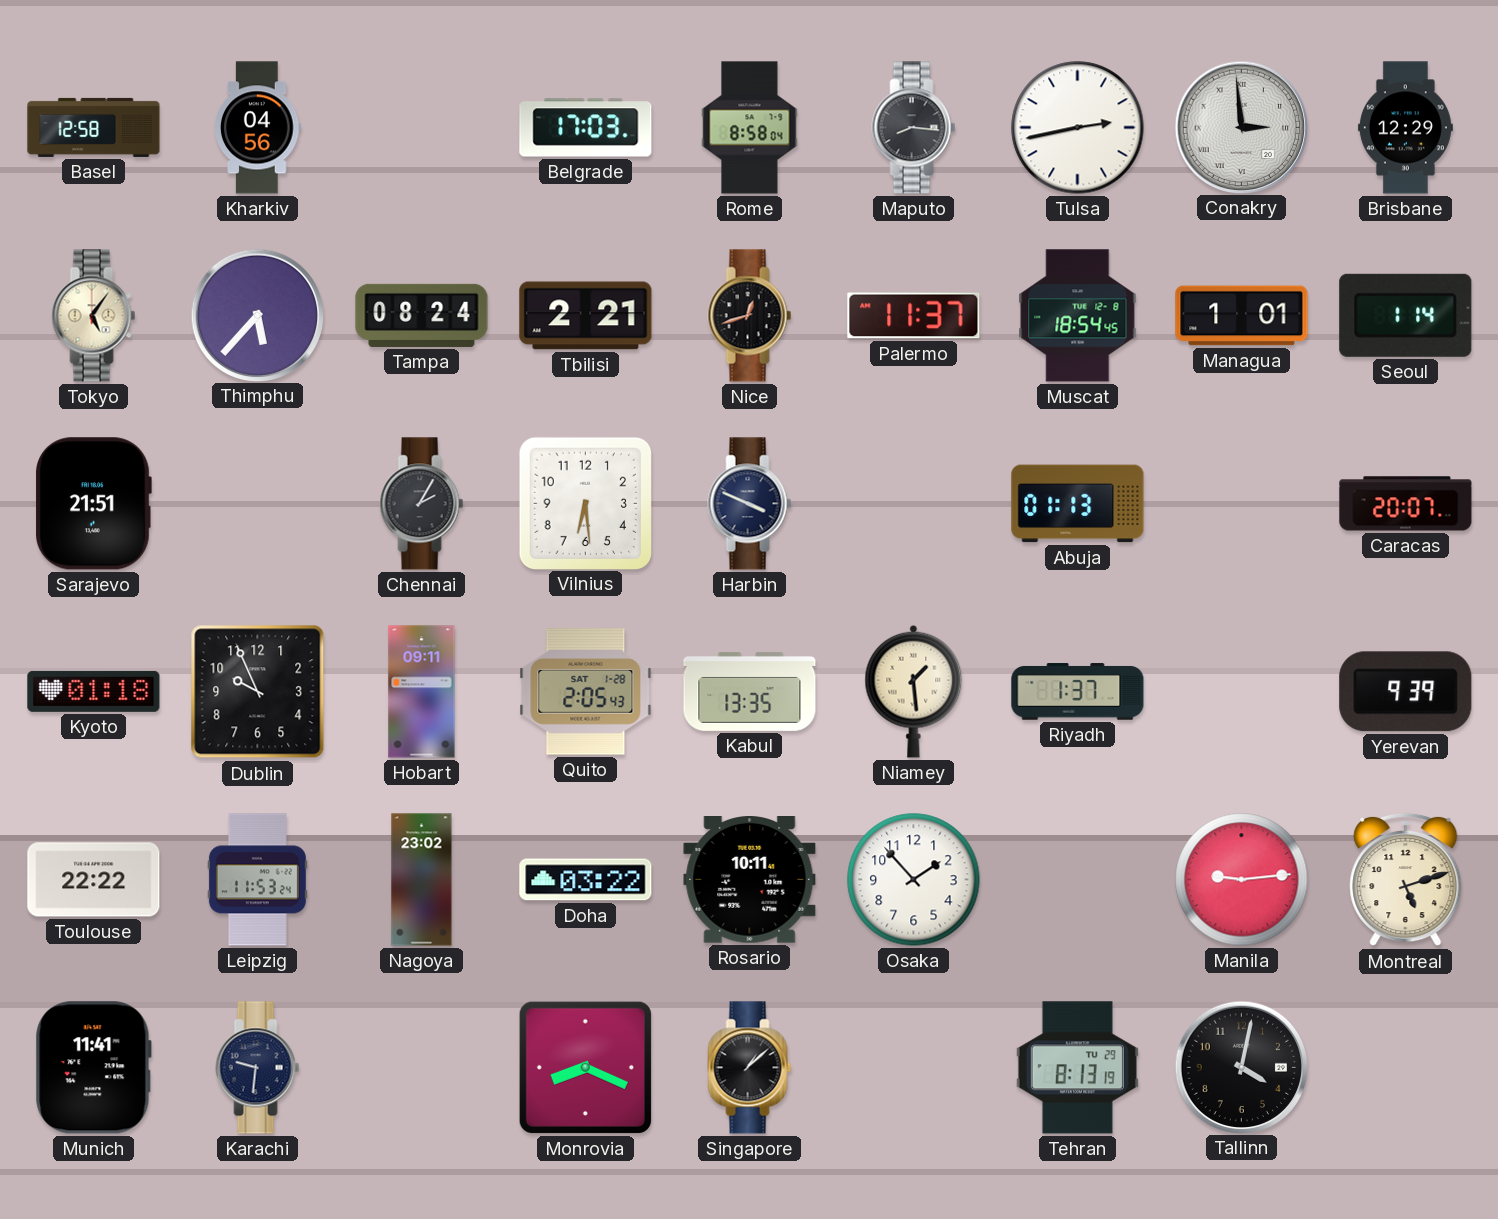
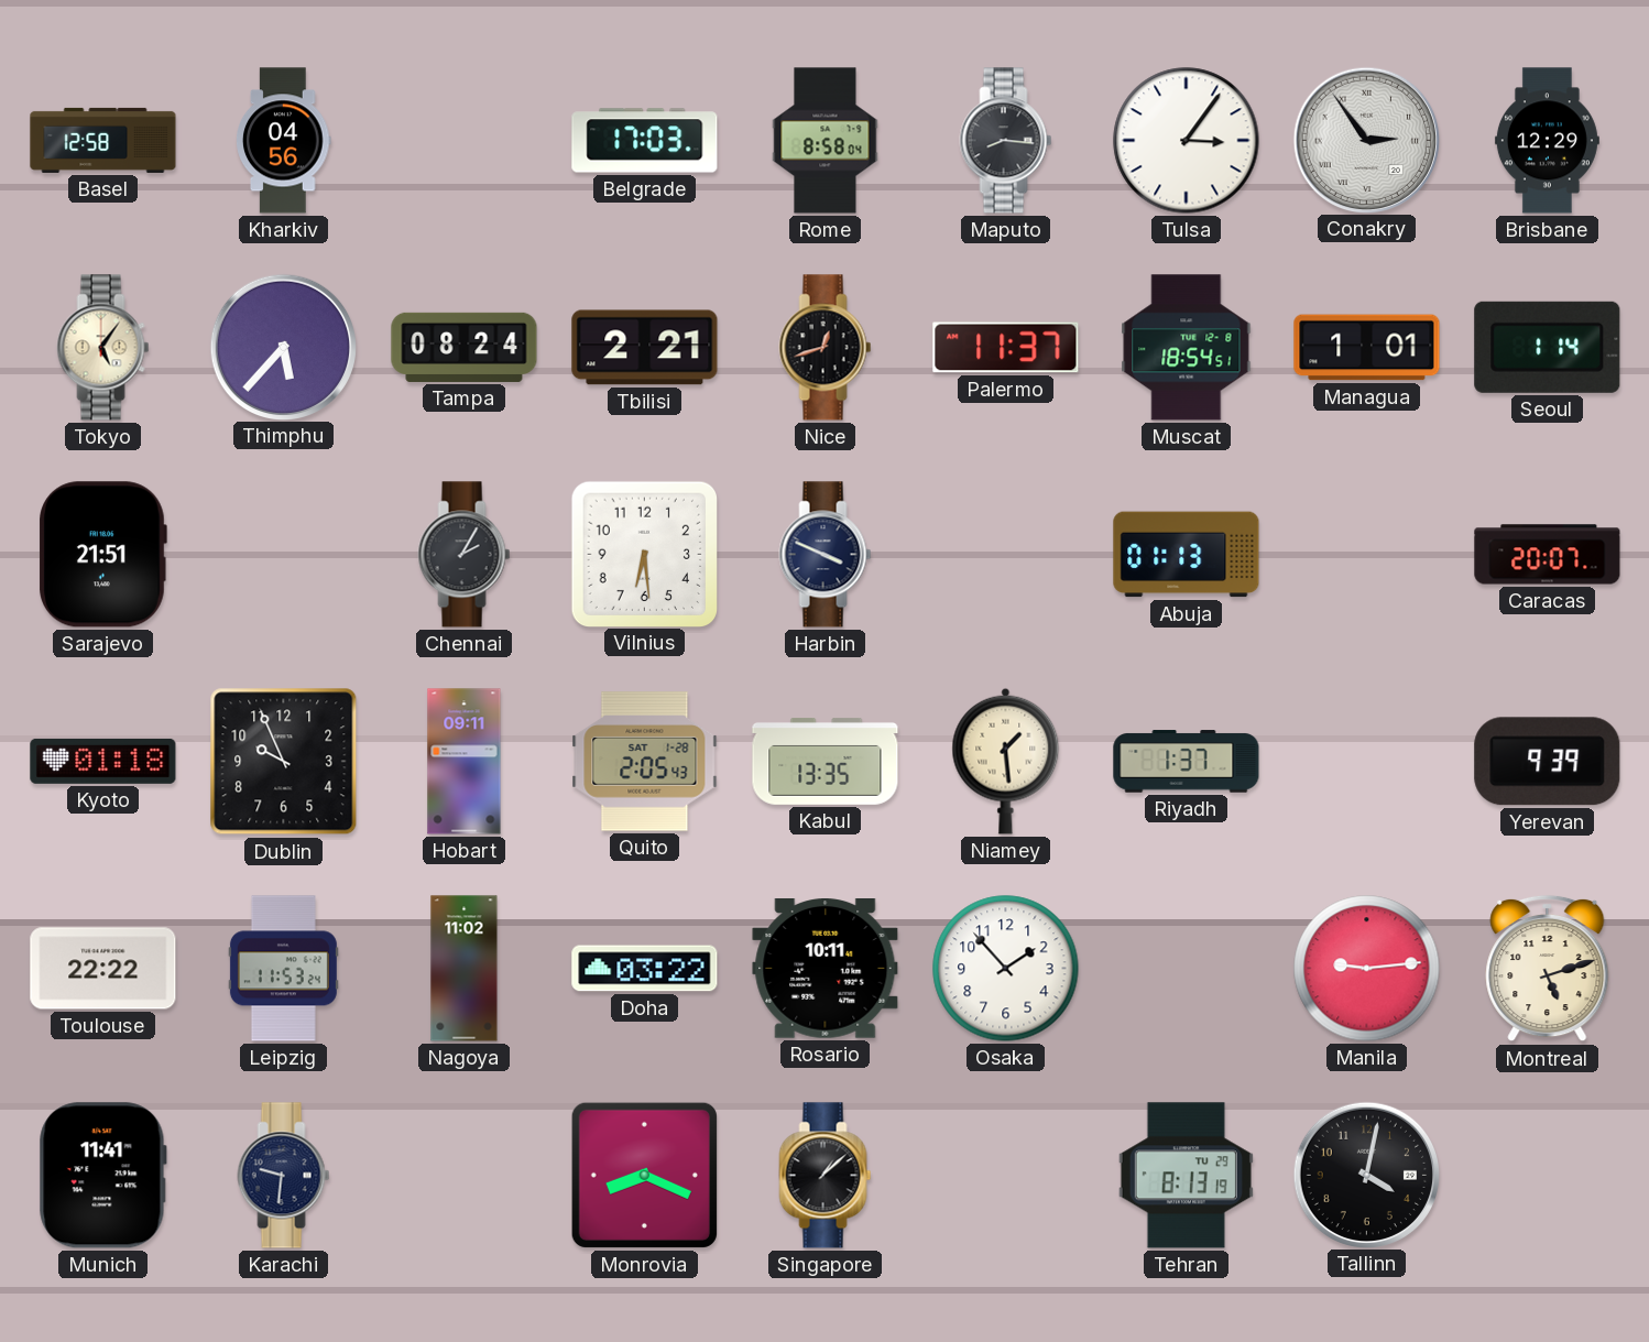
Tulsa: 2:43 -> 3:06 (1187, 141)
Conakry: 2:59 -> 2:54 (1366, 140)
Muscat: 18:54:45 -> 18:54:51 (1187, 348)
Nagoya: 23:02 -> 11:02 (465, 969)
